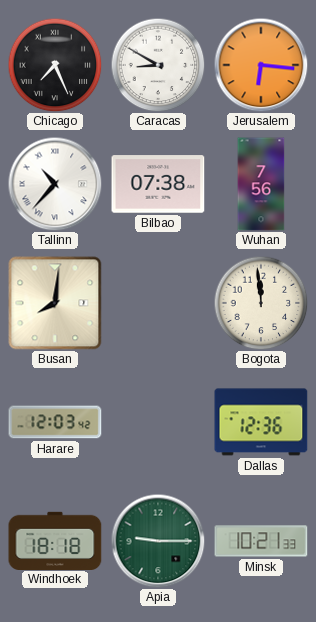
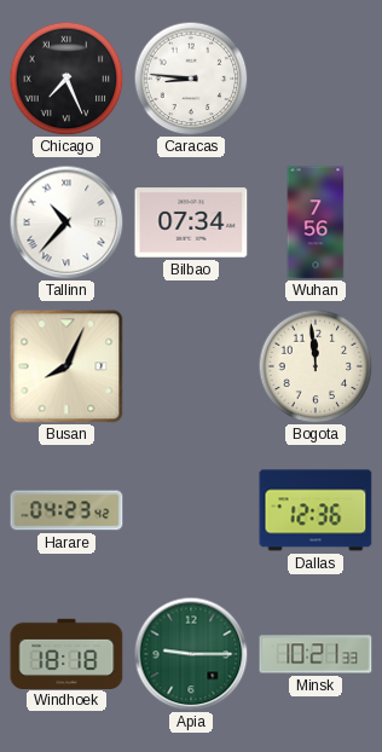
Caracas: 8:50 -> 8:46 (191, 79)
Jerusalem: 6:16 -> none (261, 65)
Bilbao: 07:38 -> 07:34 (191, 222)
Busan: 8:01 -> 8:04 (66, 366)
Harare: 12:03 -> 04:23 (66, 510)
